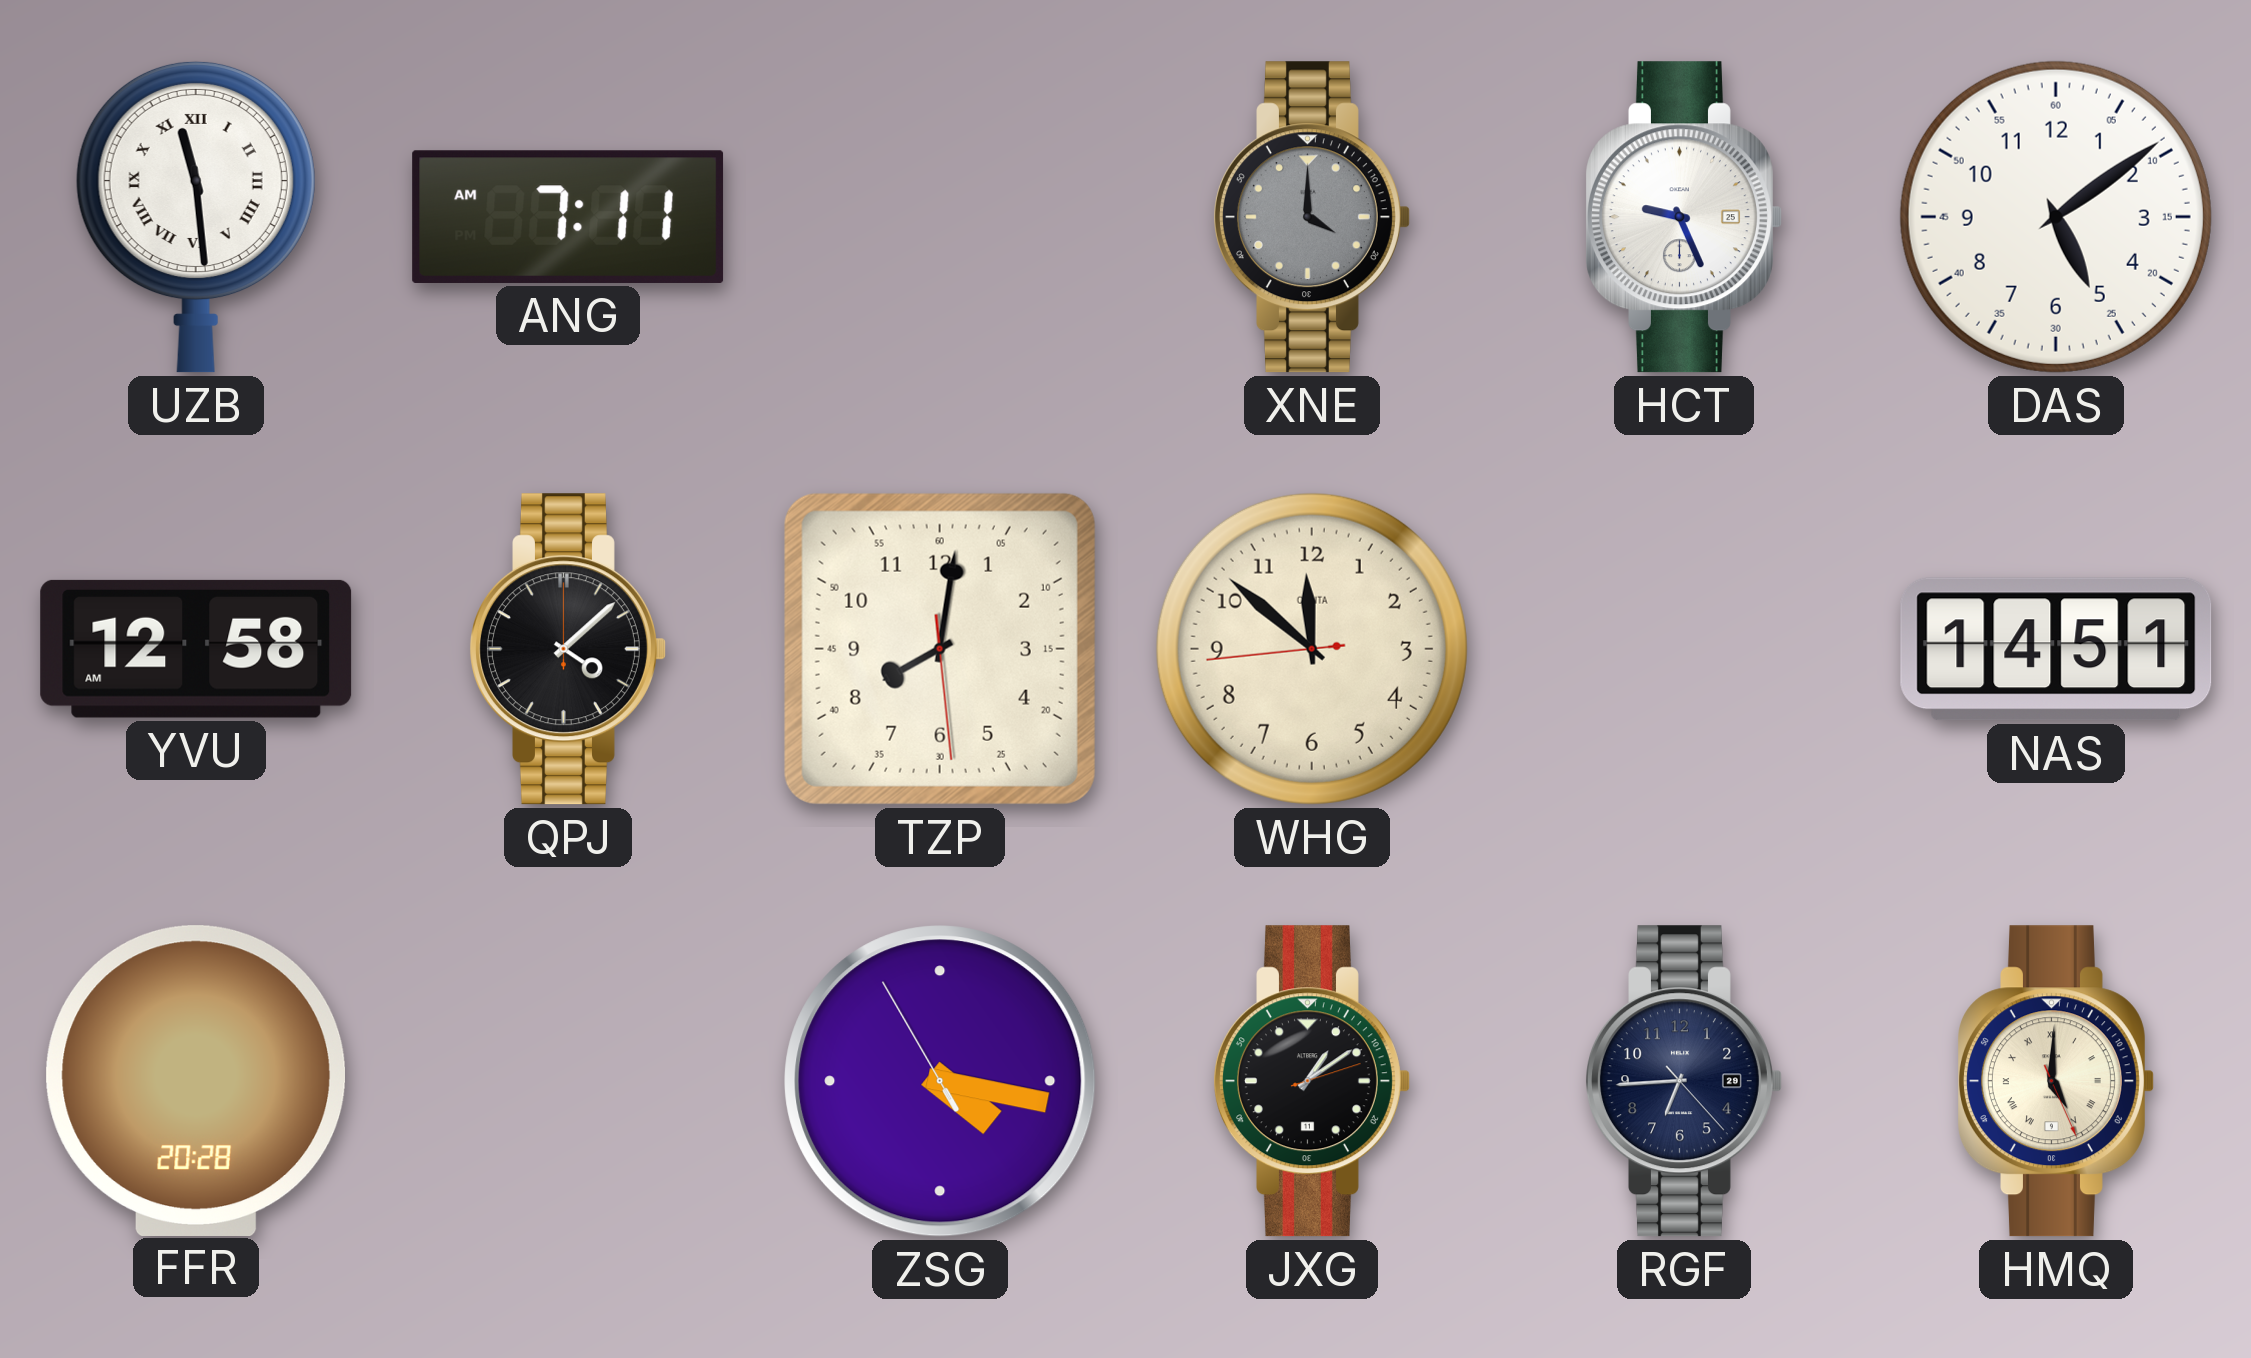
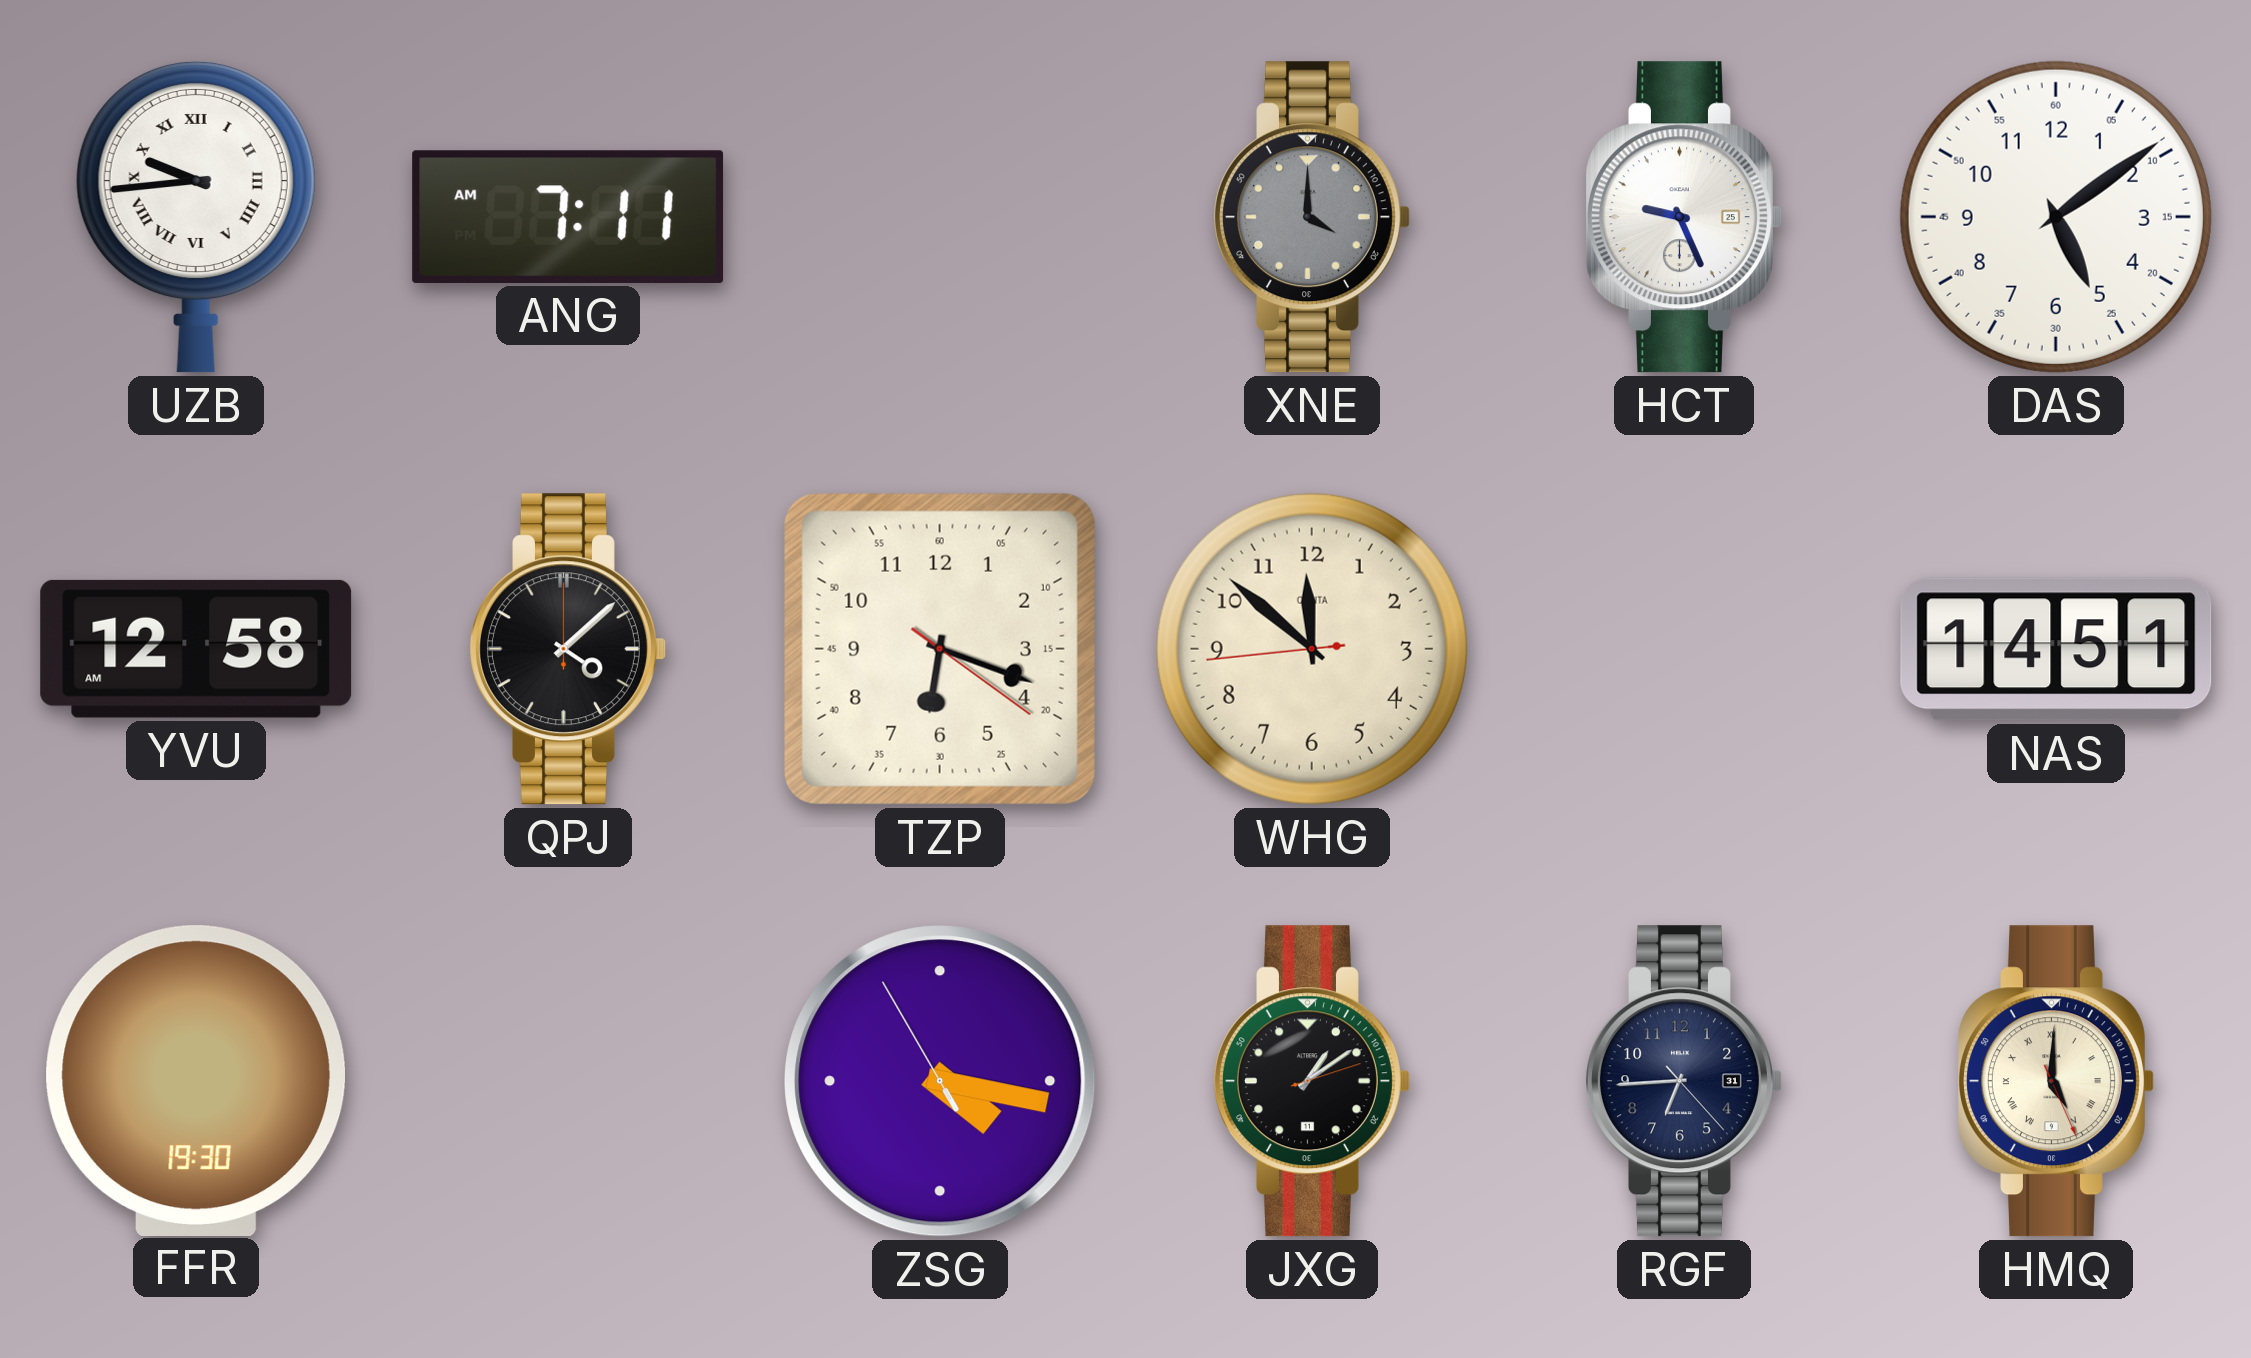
UZB: 11:29 -> 9:44 (196, 217)
TZP: 8:01 -> 6:18 (940, 649)
FFR: 20:28 -> 19:30 (195, 1080)
RGF date: 29 -> 31 (1684, 1081)
